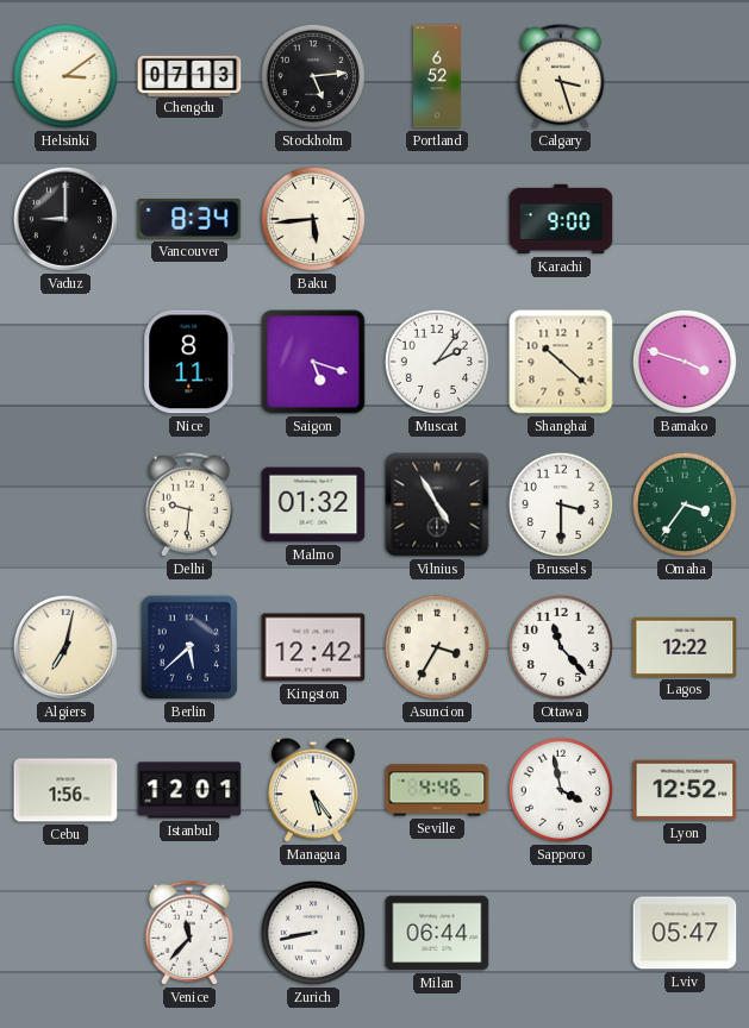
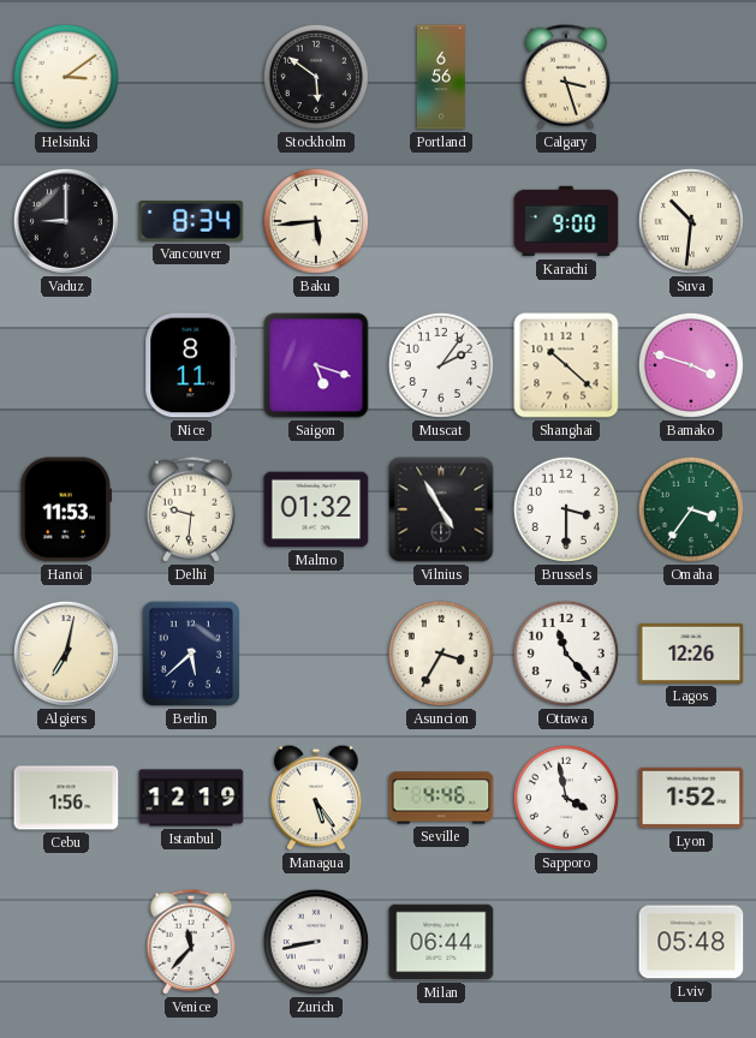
Chengdu: 07:13 -> none (189, 75)
Stockholm: 5:14 -> 5:51 (316, 77)
Portland: 6:52 -> 6:56 (441, 77)
Suva: none -> 10:31 (691, 221)
Hanoi: none -> 11:53 (66, 509)
Kingston: 12:42 -> none (313, 647)
Lagos: 12:22 -> 12:26 (691, 654)
Istanbul: 12:01 -> 12:19 (191, 798)
Lyon: 12:52 -> 1:52 (691, 798)
Lviv: 05:47 -> 05:48 (691, 942)
